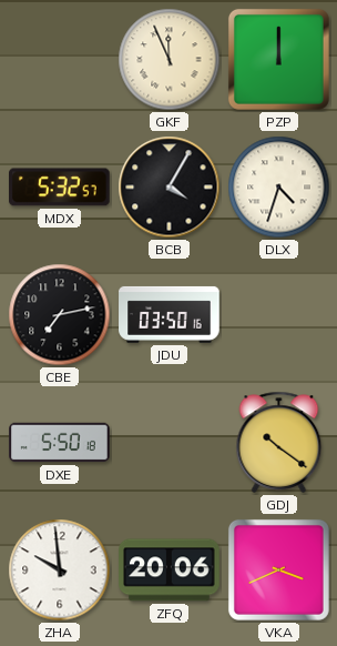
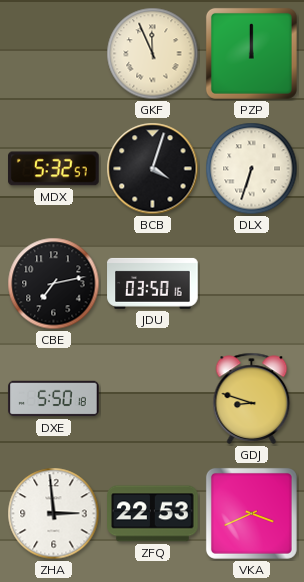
BCB: 4:05 -> 4:03 (153, 169)
DLX: 4:33 -> 6:33 (252, 169)
GDJ: 10:21 -> 8:48 (252, 398)
ZHA: 9:59 -> 2:59 (54, 514)
ZFQ: 20:06 -> 22:53 (153, 514)
